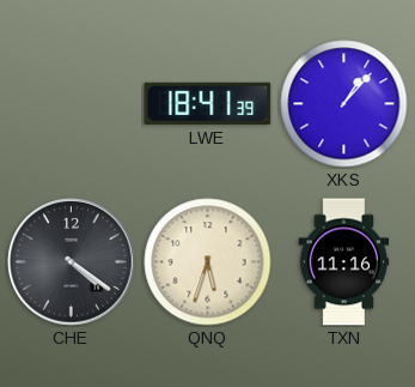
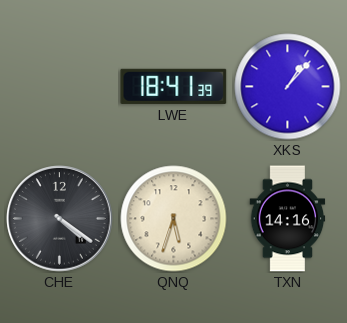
TXN: 11:16 -> 14:16 (288, 219)
